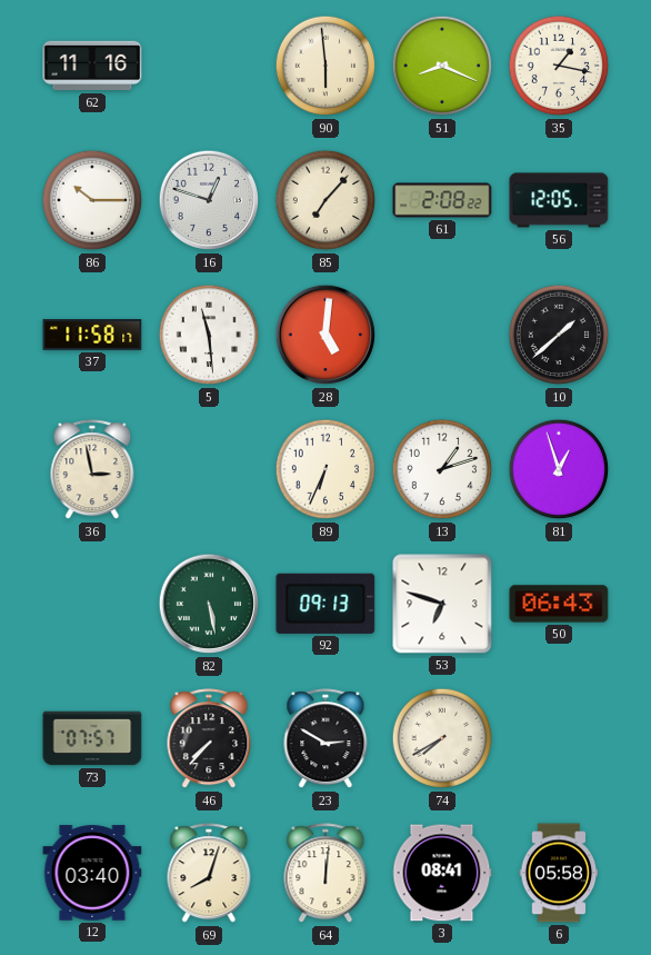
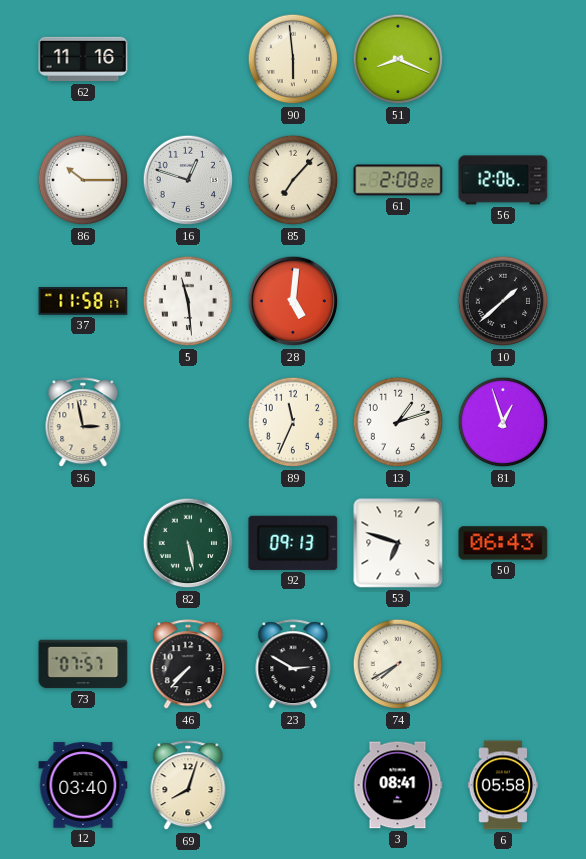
35: 1:17 -> none (559, 66)
56: 12:05 -> 12:06 (503, 180)
89: 6:34 -> 11:34 (293, 422)
64: 12:01 -> none (325, 874)
